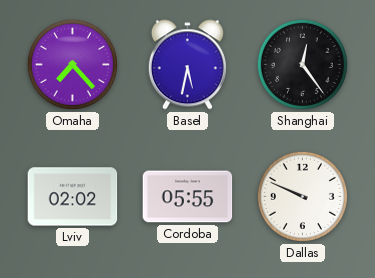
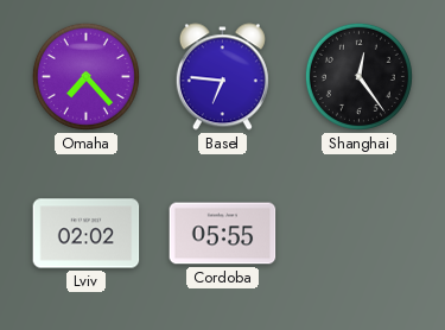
Basel: 5:32 -> 6:46 (222, 77)
Dallas: 9:49 -> none (302, 196)
